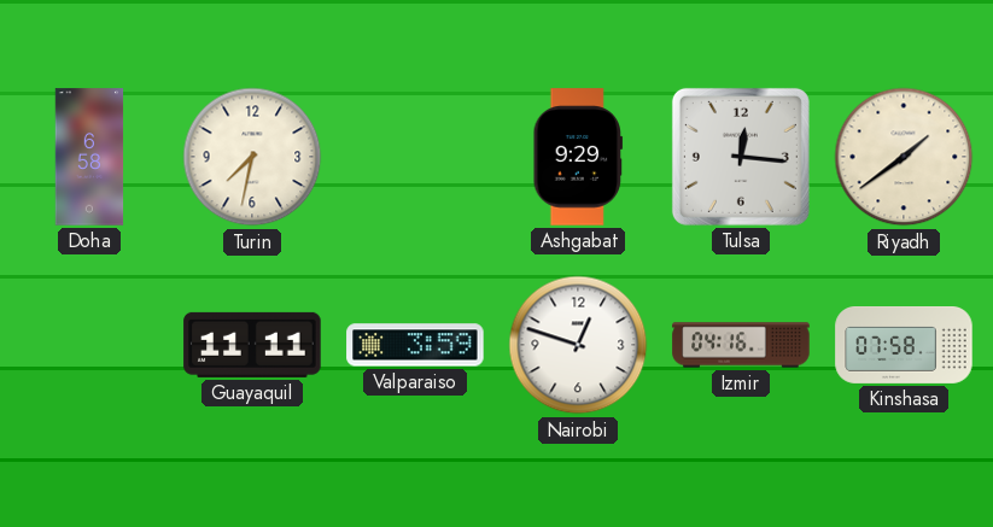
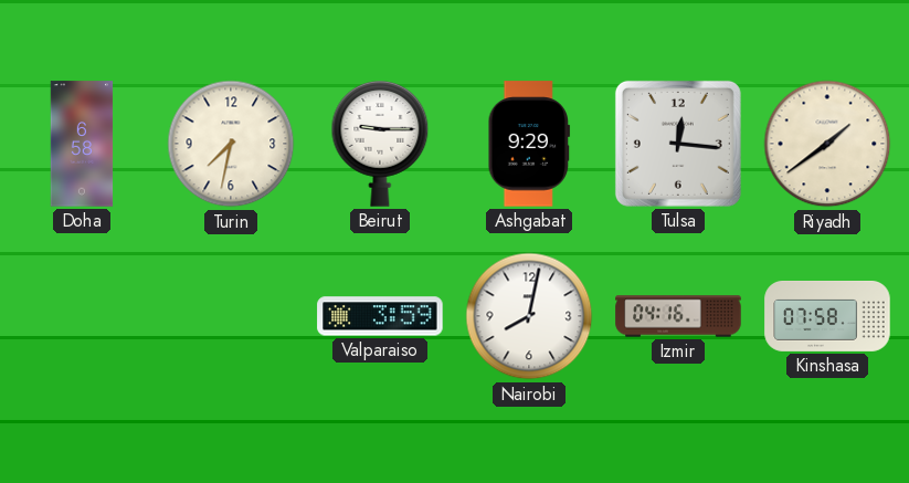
Beirut: none -> 9:15 (380, 145)
Guayaquil: 11:11 -> none (252, 345)
Nairobi: 12:48 -> 8:02 (529, 316)
